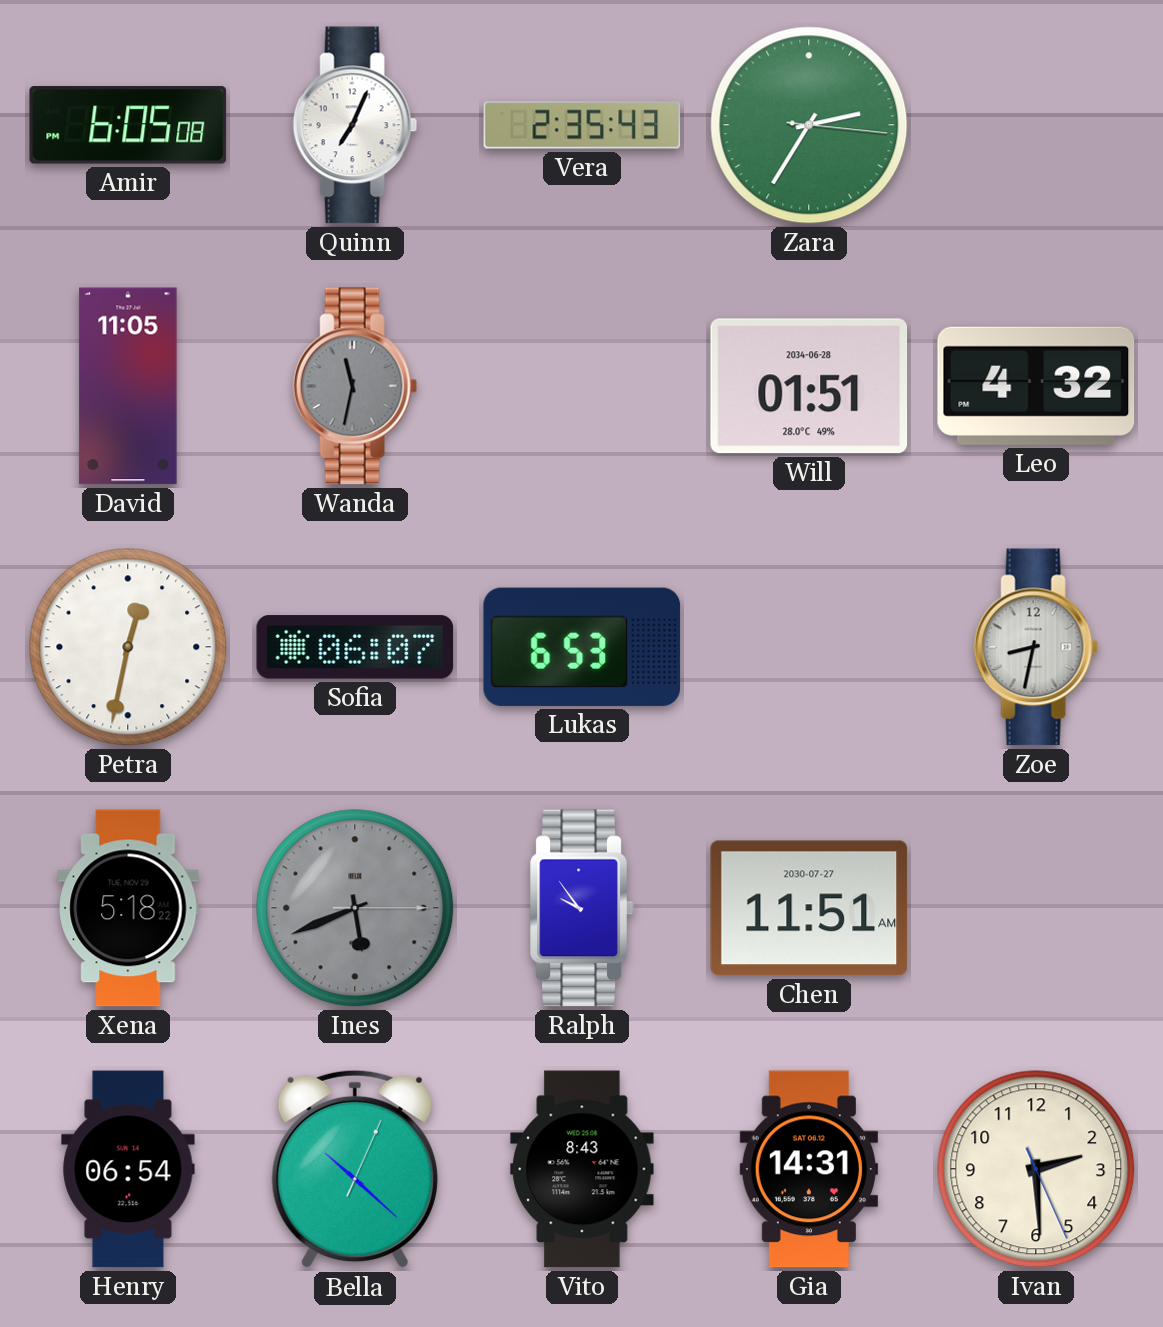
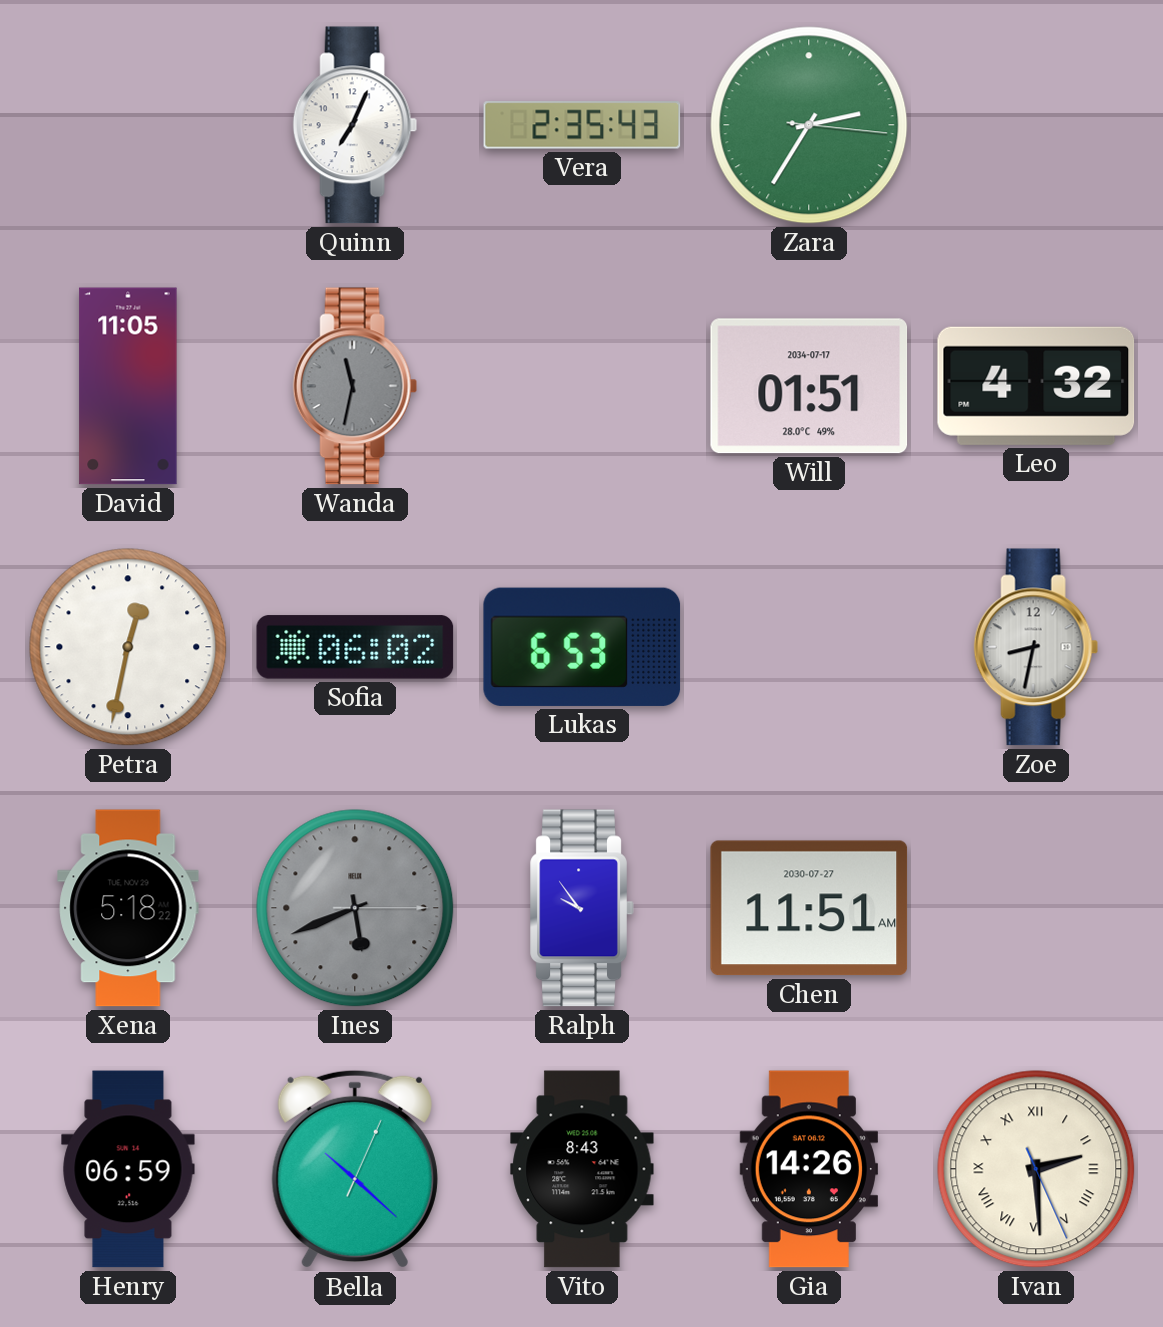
Amir: 6:05 -> none (128, 125)
Will date: 2034-06-28 -> 2034-07-17 (809, 386)
Sofia: 06:07 -> 06:02 (355, 647)
Henry: 06:54 -> 06:59 (128, 1169)
Gia: 14:31 -> 14:26 (809, 1169)
Ivan numerals: Arabic -> Roman (1036, 1169)
